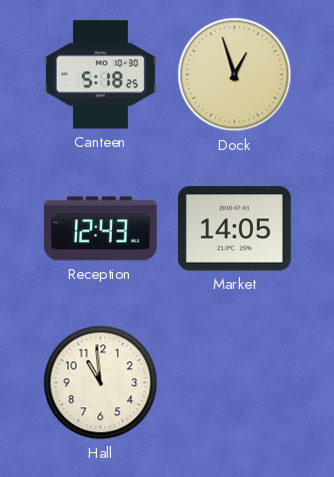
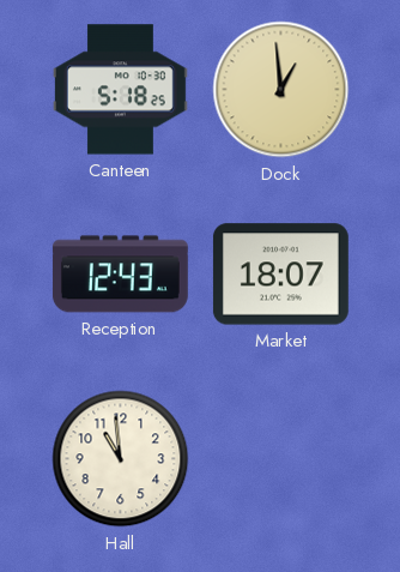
Dock: 12:57 -> 12:59 (281, 90)
Market: 14:05 -> 18:07 (280, 275)
